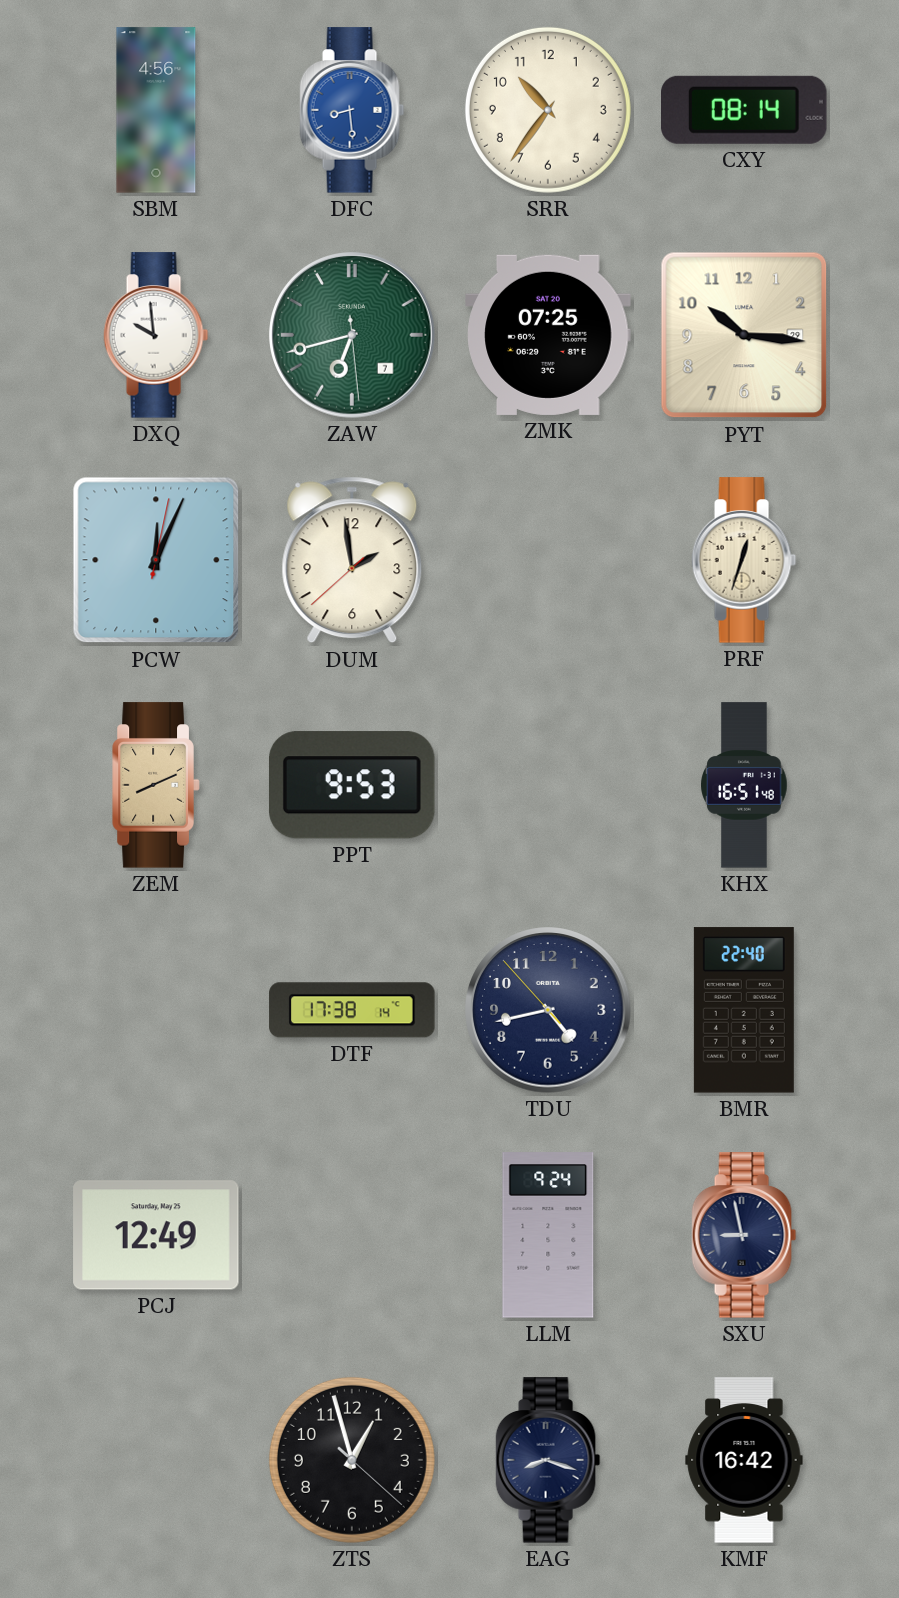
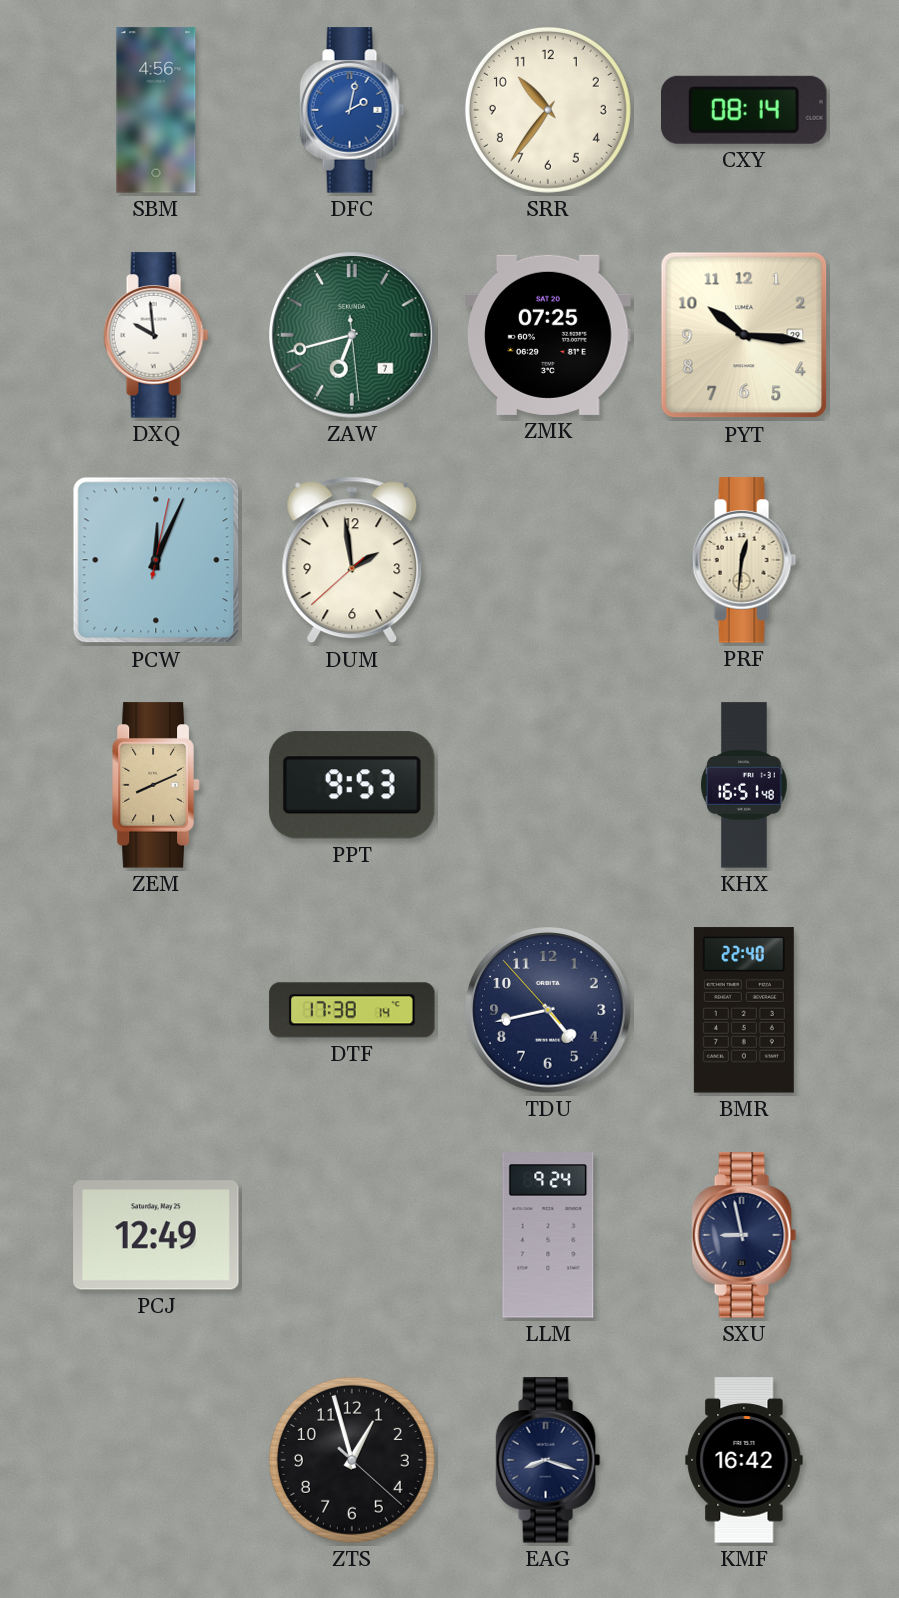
DFC: 8:29 -> 2:02 (352, 110)
PRF: 12:33 -> 12:31 (744, 560)
